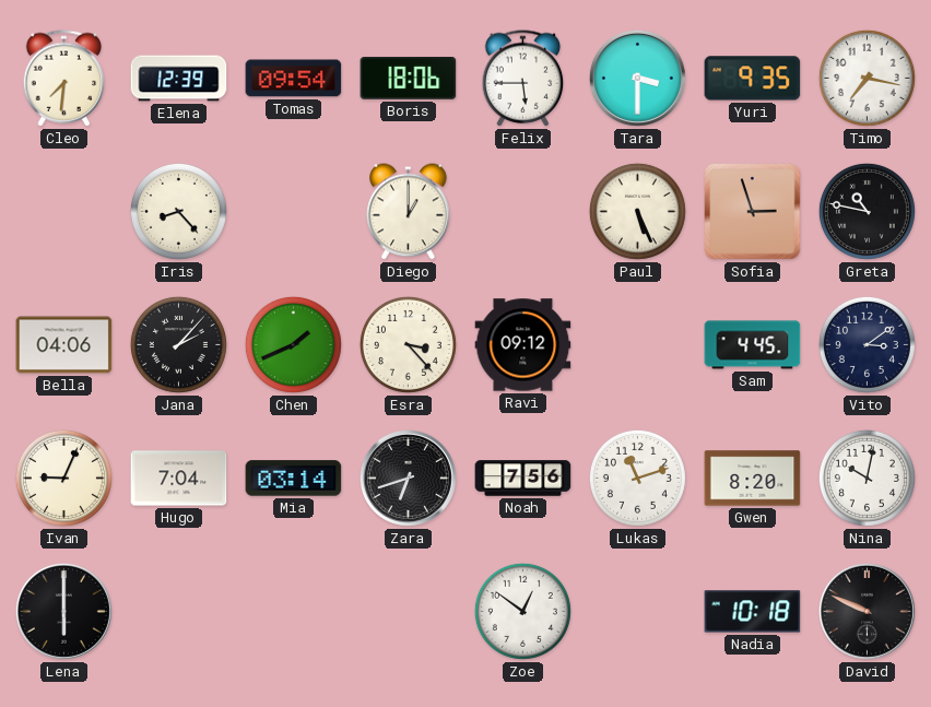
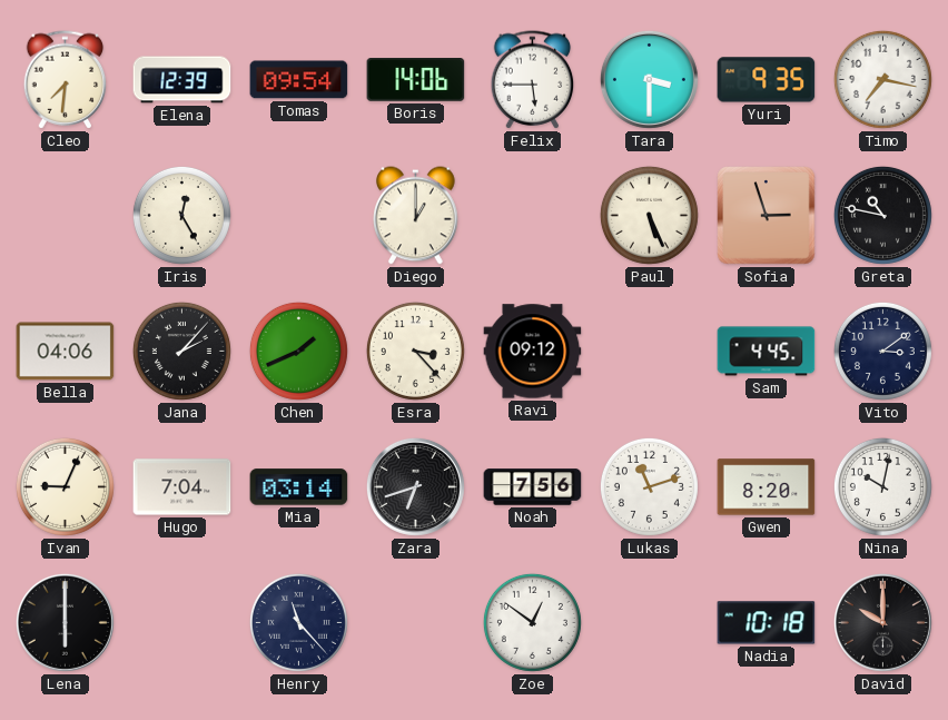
Boris: 18:06 -> 14:06 (416, 80)
Iris: 8:23 -> 12:25 (181, 215)
Henry: none -> 11:23 (298, 622)
David: 9:49 -> 10:00 (882, 622)
